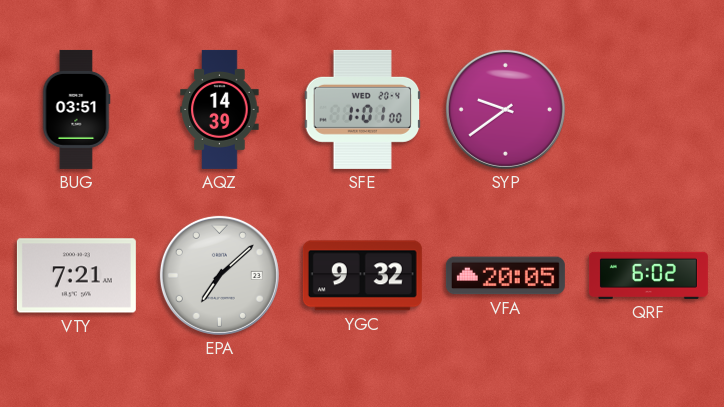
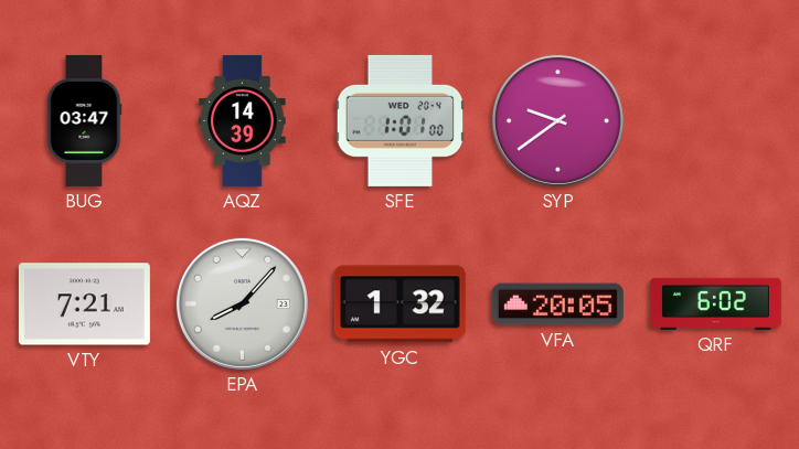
BUG: 03:51 -> 03:47 (84, 120)
EPA: 7:08 -> 8:07 (242, 303)
YGC: 9:32 -> 1:32 (399, 304)
